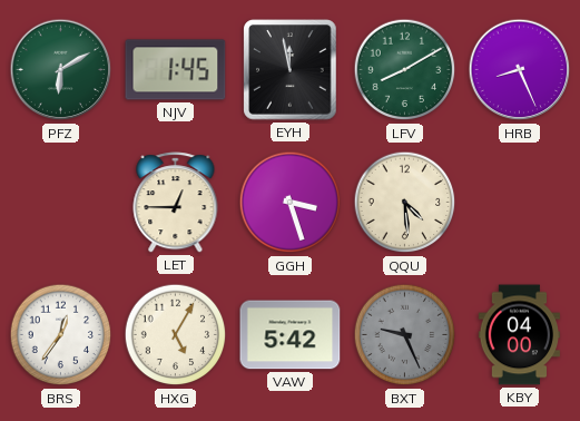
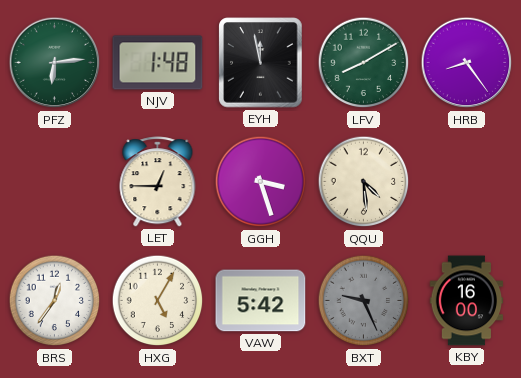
PFZ: 6:10 -> 6:14 (55, 63)
NJV: 1:45 -> 1:48 (158, 63)
HRB: 8:26 -> 8:24 (467, 63)
KBY: 04:00 -> 16:00 (467, 301)
